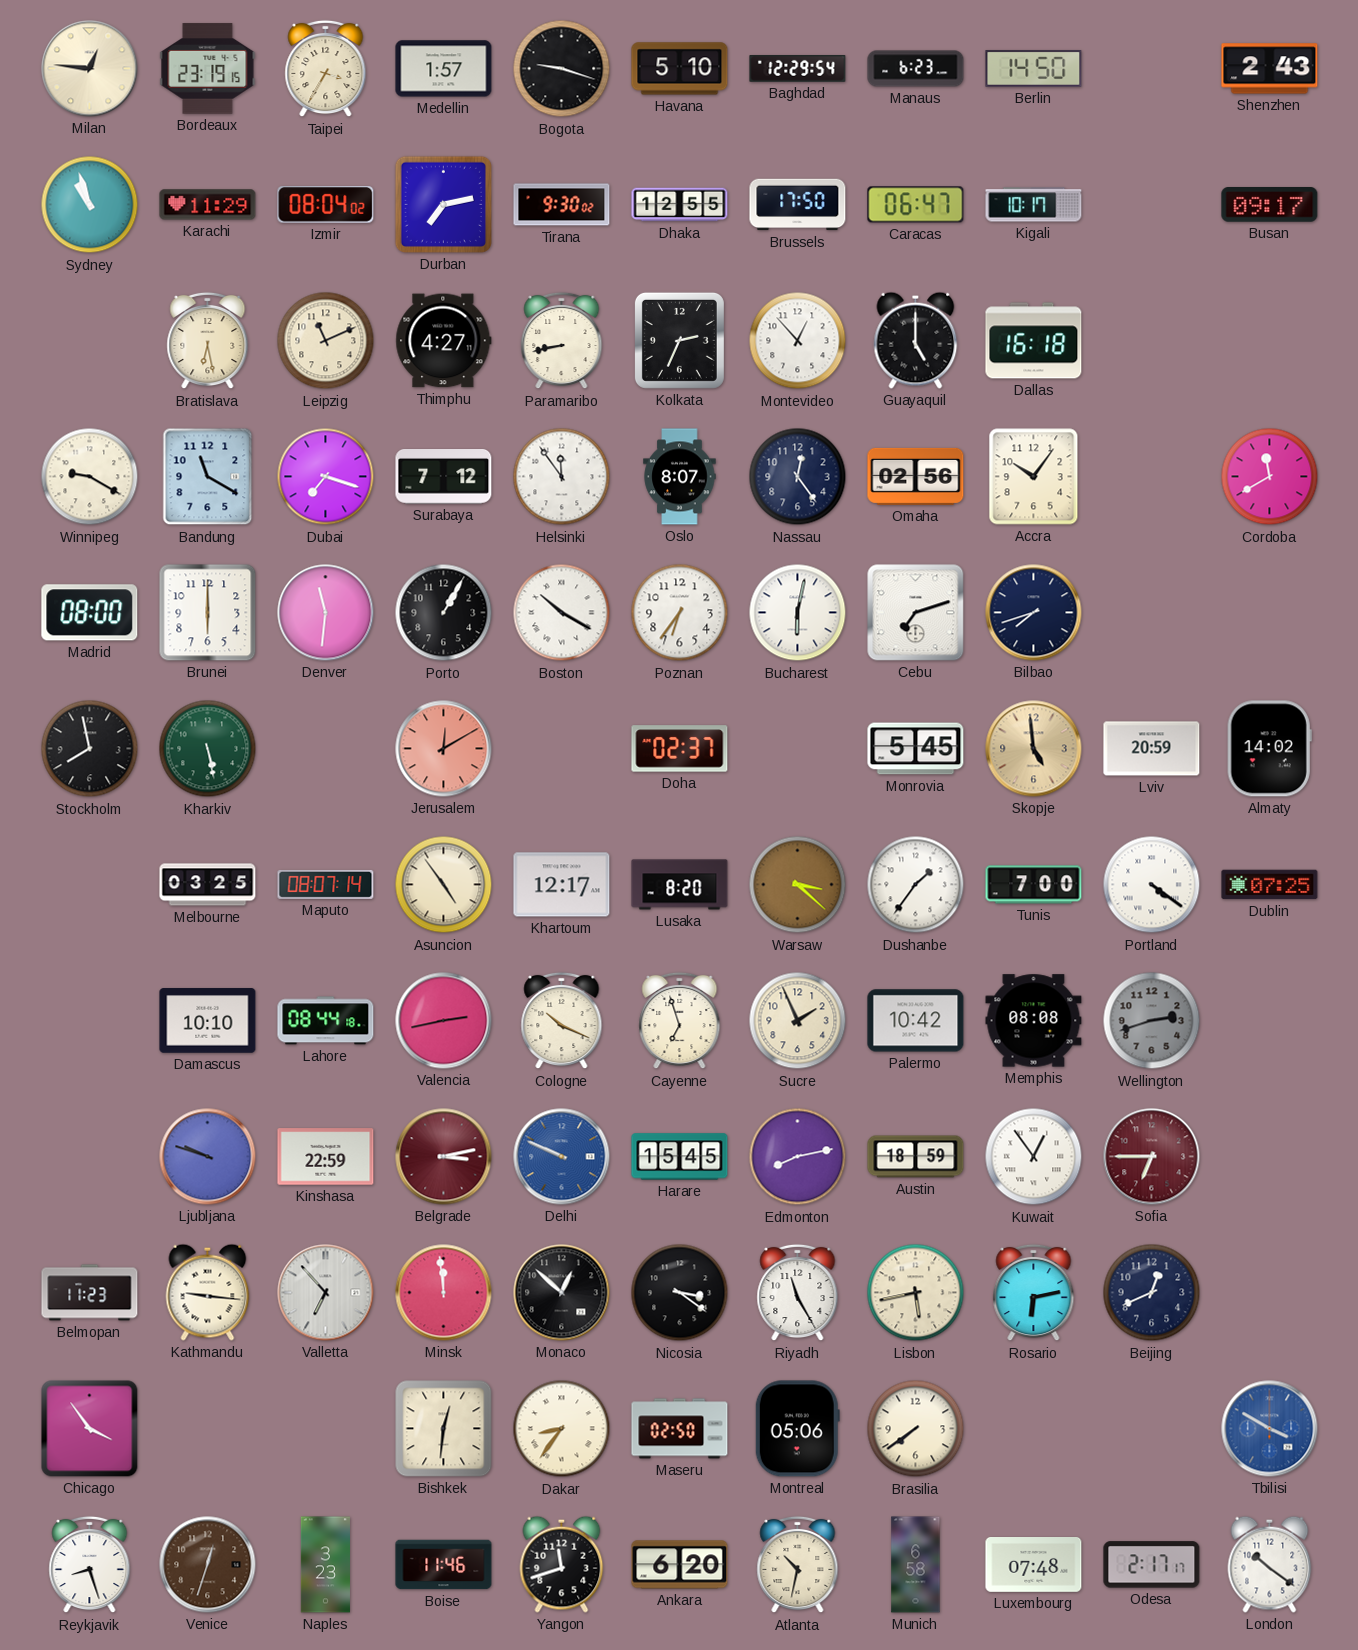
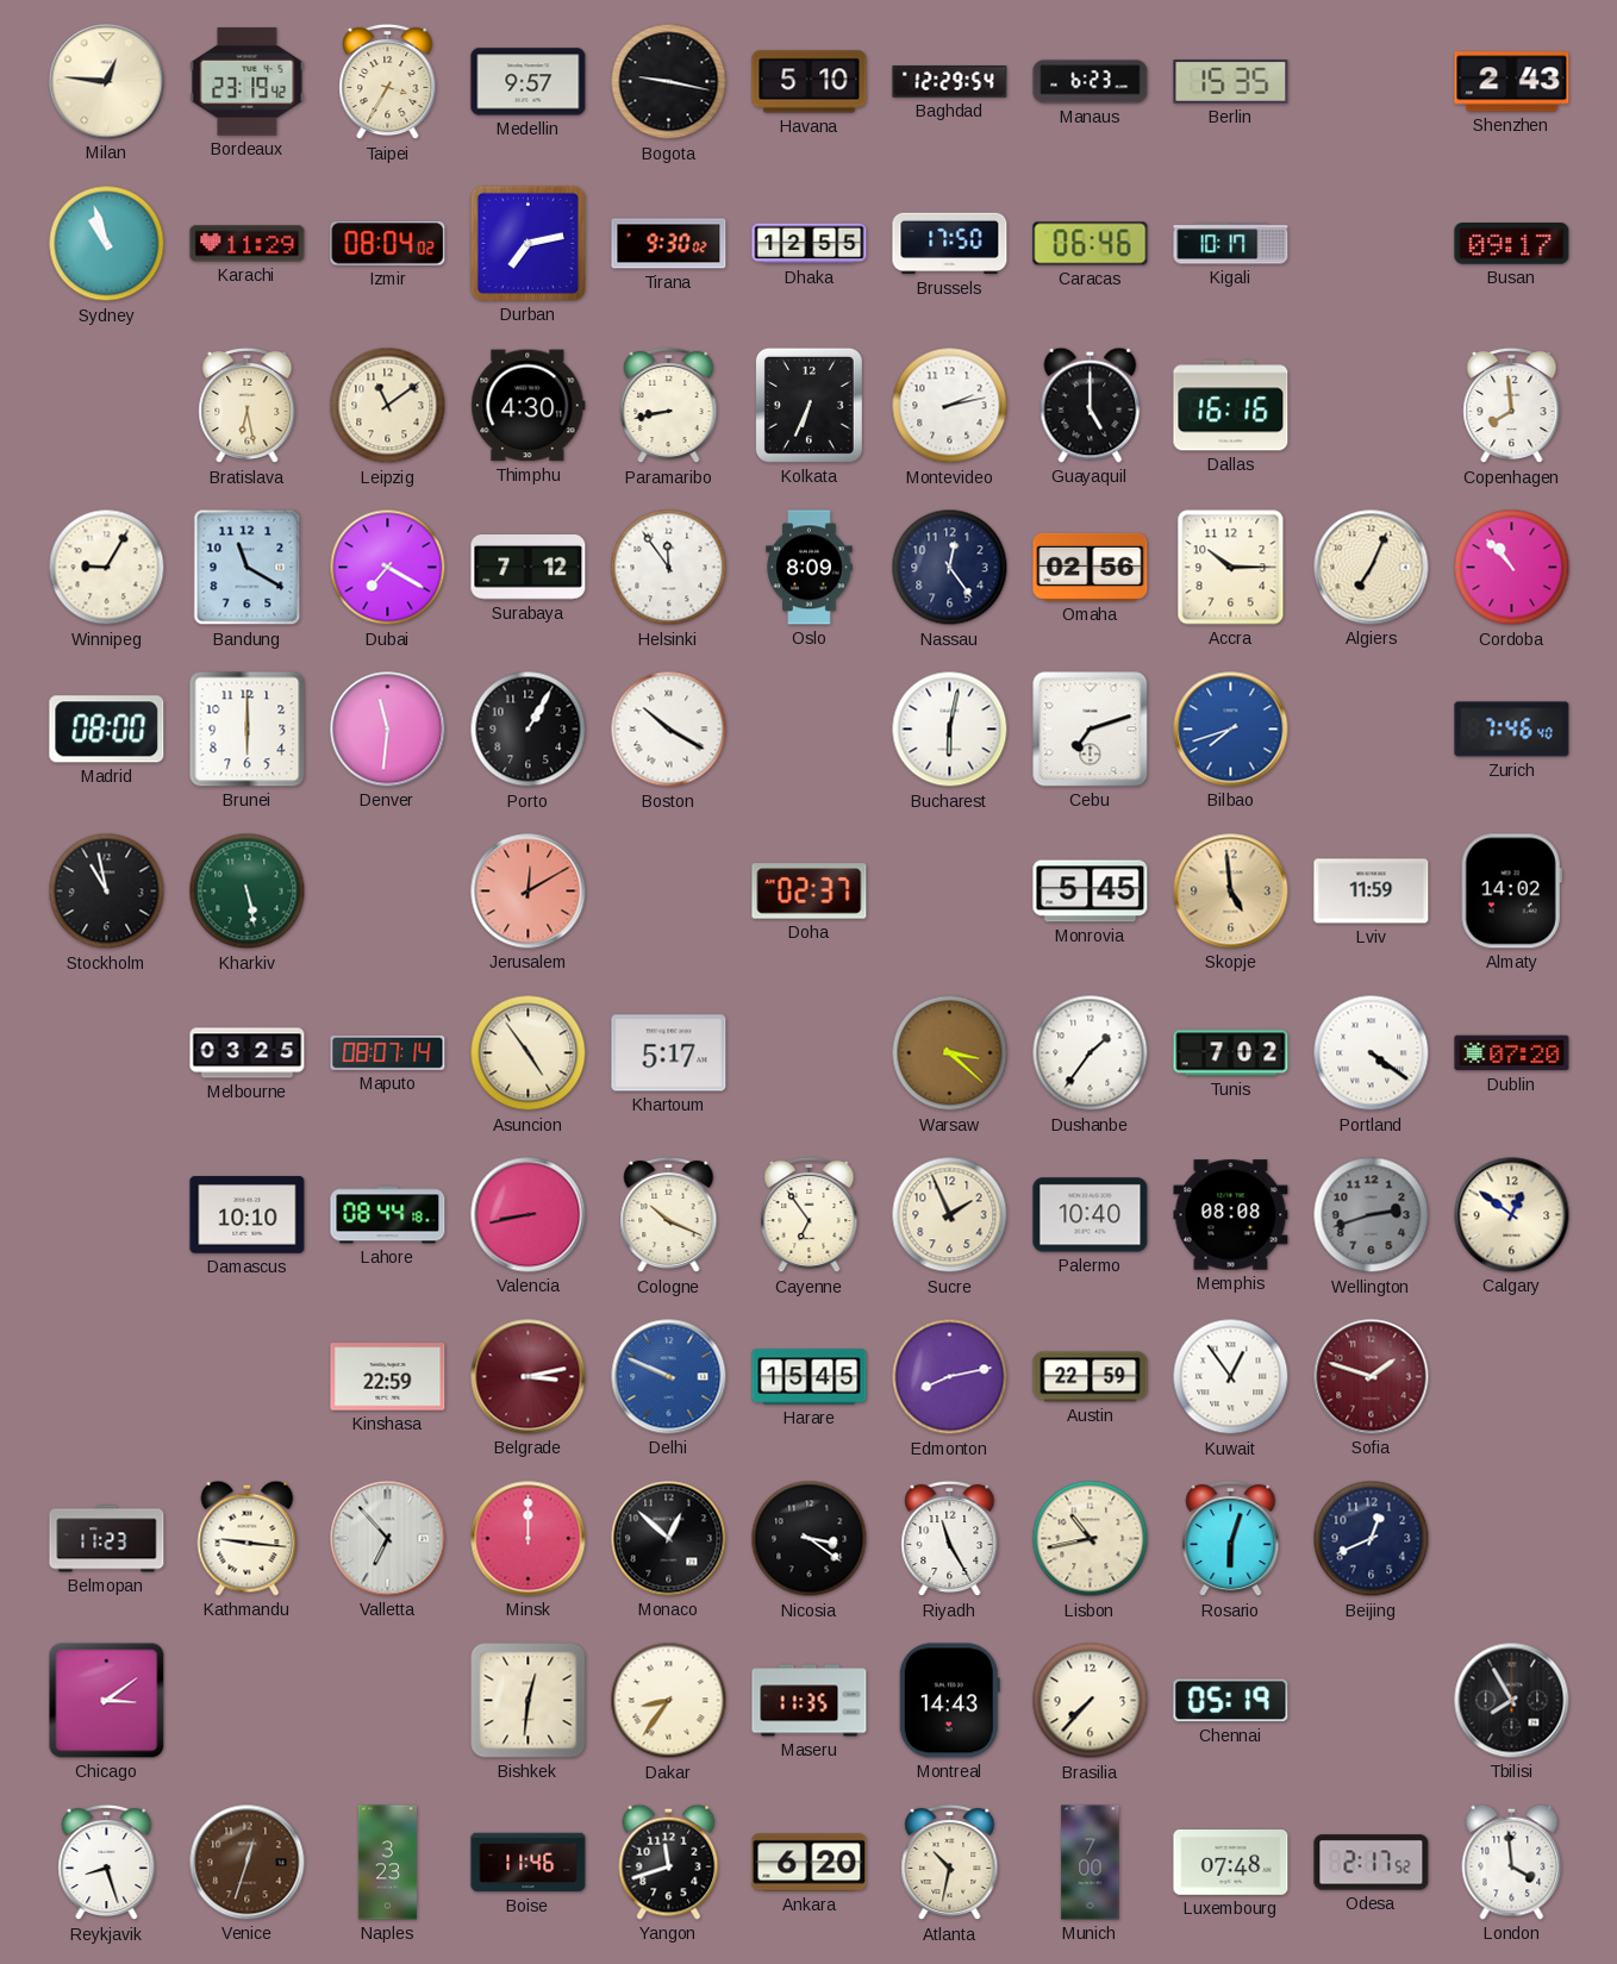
Bordeaux: 23:19:15 -> 23:19:42 (248, 82)
Medellin: 1:57 -> 9:57 (529, 82)
Bogota: 9:18 -> 9:17 (669, 82)
Berlin: 14:50 -> 15:35 (1231, 82)
Caracas: 06:47 -> 06:46 (1091, 244)
Leipzig: 11:11 -> 11:09 (388, 406)
Thimphu: 4:27 -> 4:30 (529, 406)
Kolkata: 2:34 -> 6:34 (808, 405)
Montevideo: 12:53 -> 2:13 (950, 406)
Dallas: 16:18 -> 16:16 (1231, 406)
Copenhagen: none -> 7:59 (1512, 406)
Winnipeg: 9:20 -> 9:05 (107, 568)
Dubai: 7:18 -> 7:20 (388, 568)
Oslo: 8:07 -> 8:09 (810, 568)
Accra: 10:06 -> 10:15 (1231, 568)
Algiers: none -> 7:04 (1372, 568)
Cordoba: 11:40 -> 10:53 (1512, 568)
Poznan: 6:36 -> none (680, 613)
Bilbao dial: navy -> blue (1231, 730)
Zurich: none -> 7:46 (1512, 730)
Stockholm: 7:58 -> 10:58 (107, 892)
Lviv: 20:59 -> 11:59 (1372, 892)
Khartoum: 12:17 -> 5:17 (669, 1053)
Lusaka: 8:20 -> none (680, 885)
Tunis: 7:00 -> 7:02 (1231, 1053)
Dublin: 07:25 -> 07:20 (1512, 1053)
Valencia: 2:43 -> 8:43 (529, 1215)
Cayenne: 6:57 -> 6:54 (810, 1215)
Palermo: 10:42 -> 10:40 (1091, 1215)
Calgary: none -> 12:51 (1512, 1215)
Ljubljana: 9:48 -> none (208, 1157)
Austin: 18:59 -> 22:59 (1091, 1377)
Sofia: 6:45 -> 1:48 (1372, 1377)
Minsk: 11:59 -> 12:00 (529, 1539)
Lisbon: 5:43 -> 10:43 (1091, 1539)
Rosario: 6:13 -> 6:03 (1231, 1539)
Chicago: 3:54 -> 3:09 (107, 1701)
Maseru: 02:50 -> 11:35 (810, 1701)
Montreal: 05:06 -> 14:43 (949, 1701)
Brasilia: 7:39 -> 7:37 (1091, 1701)
Chennai: none -> 05:19 (1231, 1701)
Tbilisi: 3:50 -> 7:55 (1512, 1701)
Tbilisi dial: blue -> black (1512, 1701)
Munich: 6:58 -> 7:00 (1091, 1863)
Odesa: 2:17:17 -> 2:17:52 (1372, 1863)
London: 10:21 -> 3:59 (1512, 1862)
